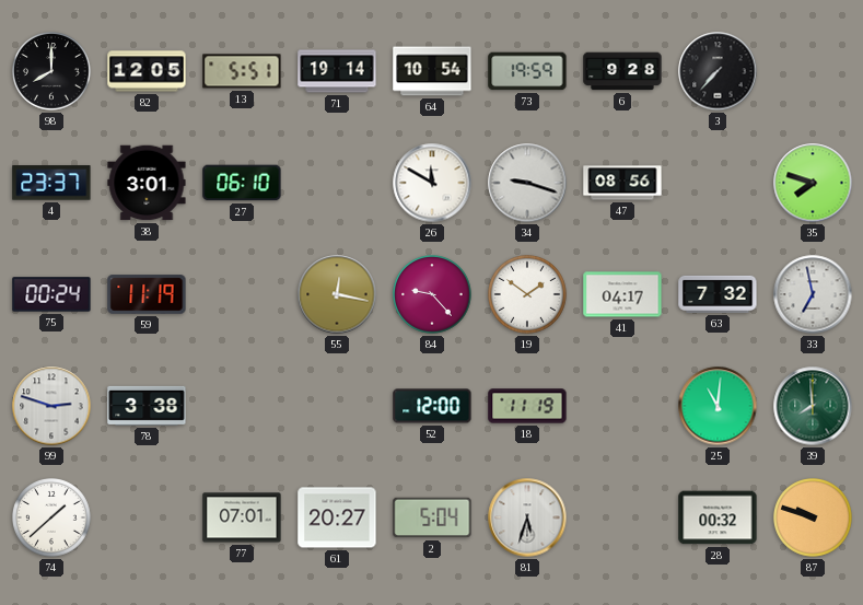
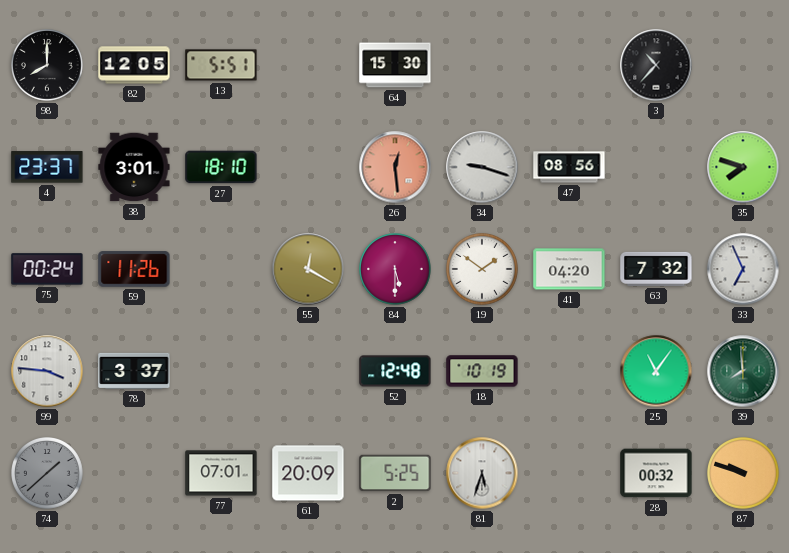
71: 19:14 -> none (337, 71)
64: 10:54 -> 15:30 (395, 65)
73: 19:59 -> none (527, 71)
6: 9:28 -> none (622, 71)
3: 7:37 -> 10:37 (656, 65)
27: 06:10 -> 18:10 (221, 167)
26: 11:50 -> 12:29 (395, 167)
26 dial: white -> salmon (395, 167)
59: 11:19 -> 11:26 (134, 269)
55: 12:17 -> 12:20 (308, 269)
84: 9:23 -> 5:30 (396, 270)
41: 04:17 -> 04:20 (569, 269)
33: 6:58 -> 6:56 (743, 269)
99: 2:48 -> 3:46 (47, 371)
78: 3:38 -> 3:37 (134, 371)
52: 12:00 -> 12:48 (395, 371)
18: 11:19 -> 10:19 (482, 371)
25: 11:01 -> 11:06 (656, 371)
74 dial: white -> grey (48, 474)
61: 20:27 -> 20:09 (308, 473)
2: 5:04 -> 5:25 (395, 473)
